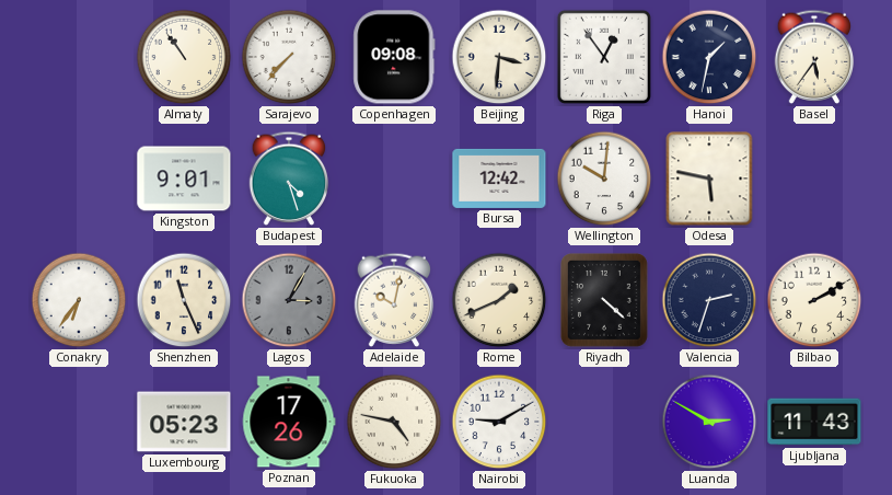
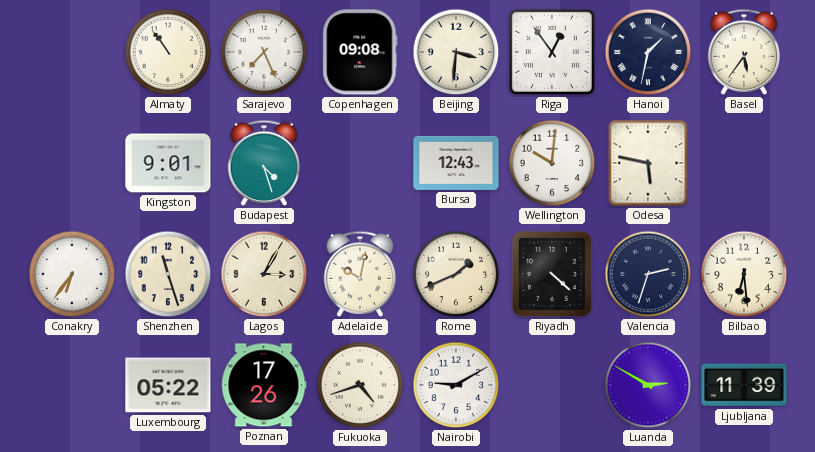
Sarajevo: 7:37 -> 7:26 (264, 52)
Bursa: 12:42 -> 12:43 (456, 163)
Shenzhen: 11:26 -> 11:27 (168, 274)
Lagos dial: grey -> cream (264, 274)
Bilbao: 2:10 -> 6:29 (744, 274)
Luxembourg: 05:23 -> 05:22 (168, 385)
Fukuoka: 4:47 -> 4:42 (360, 385)
Ljubljana: 11:43 -> 11:39 (744, 385)
